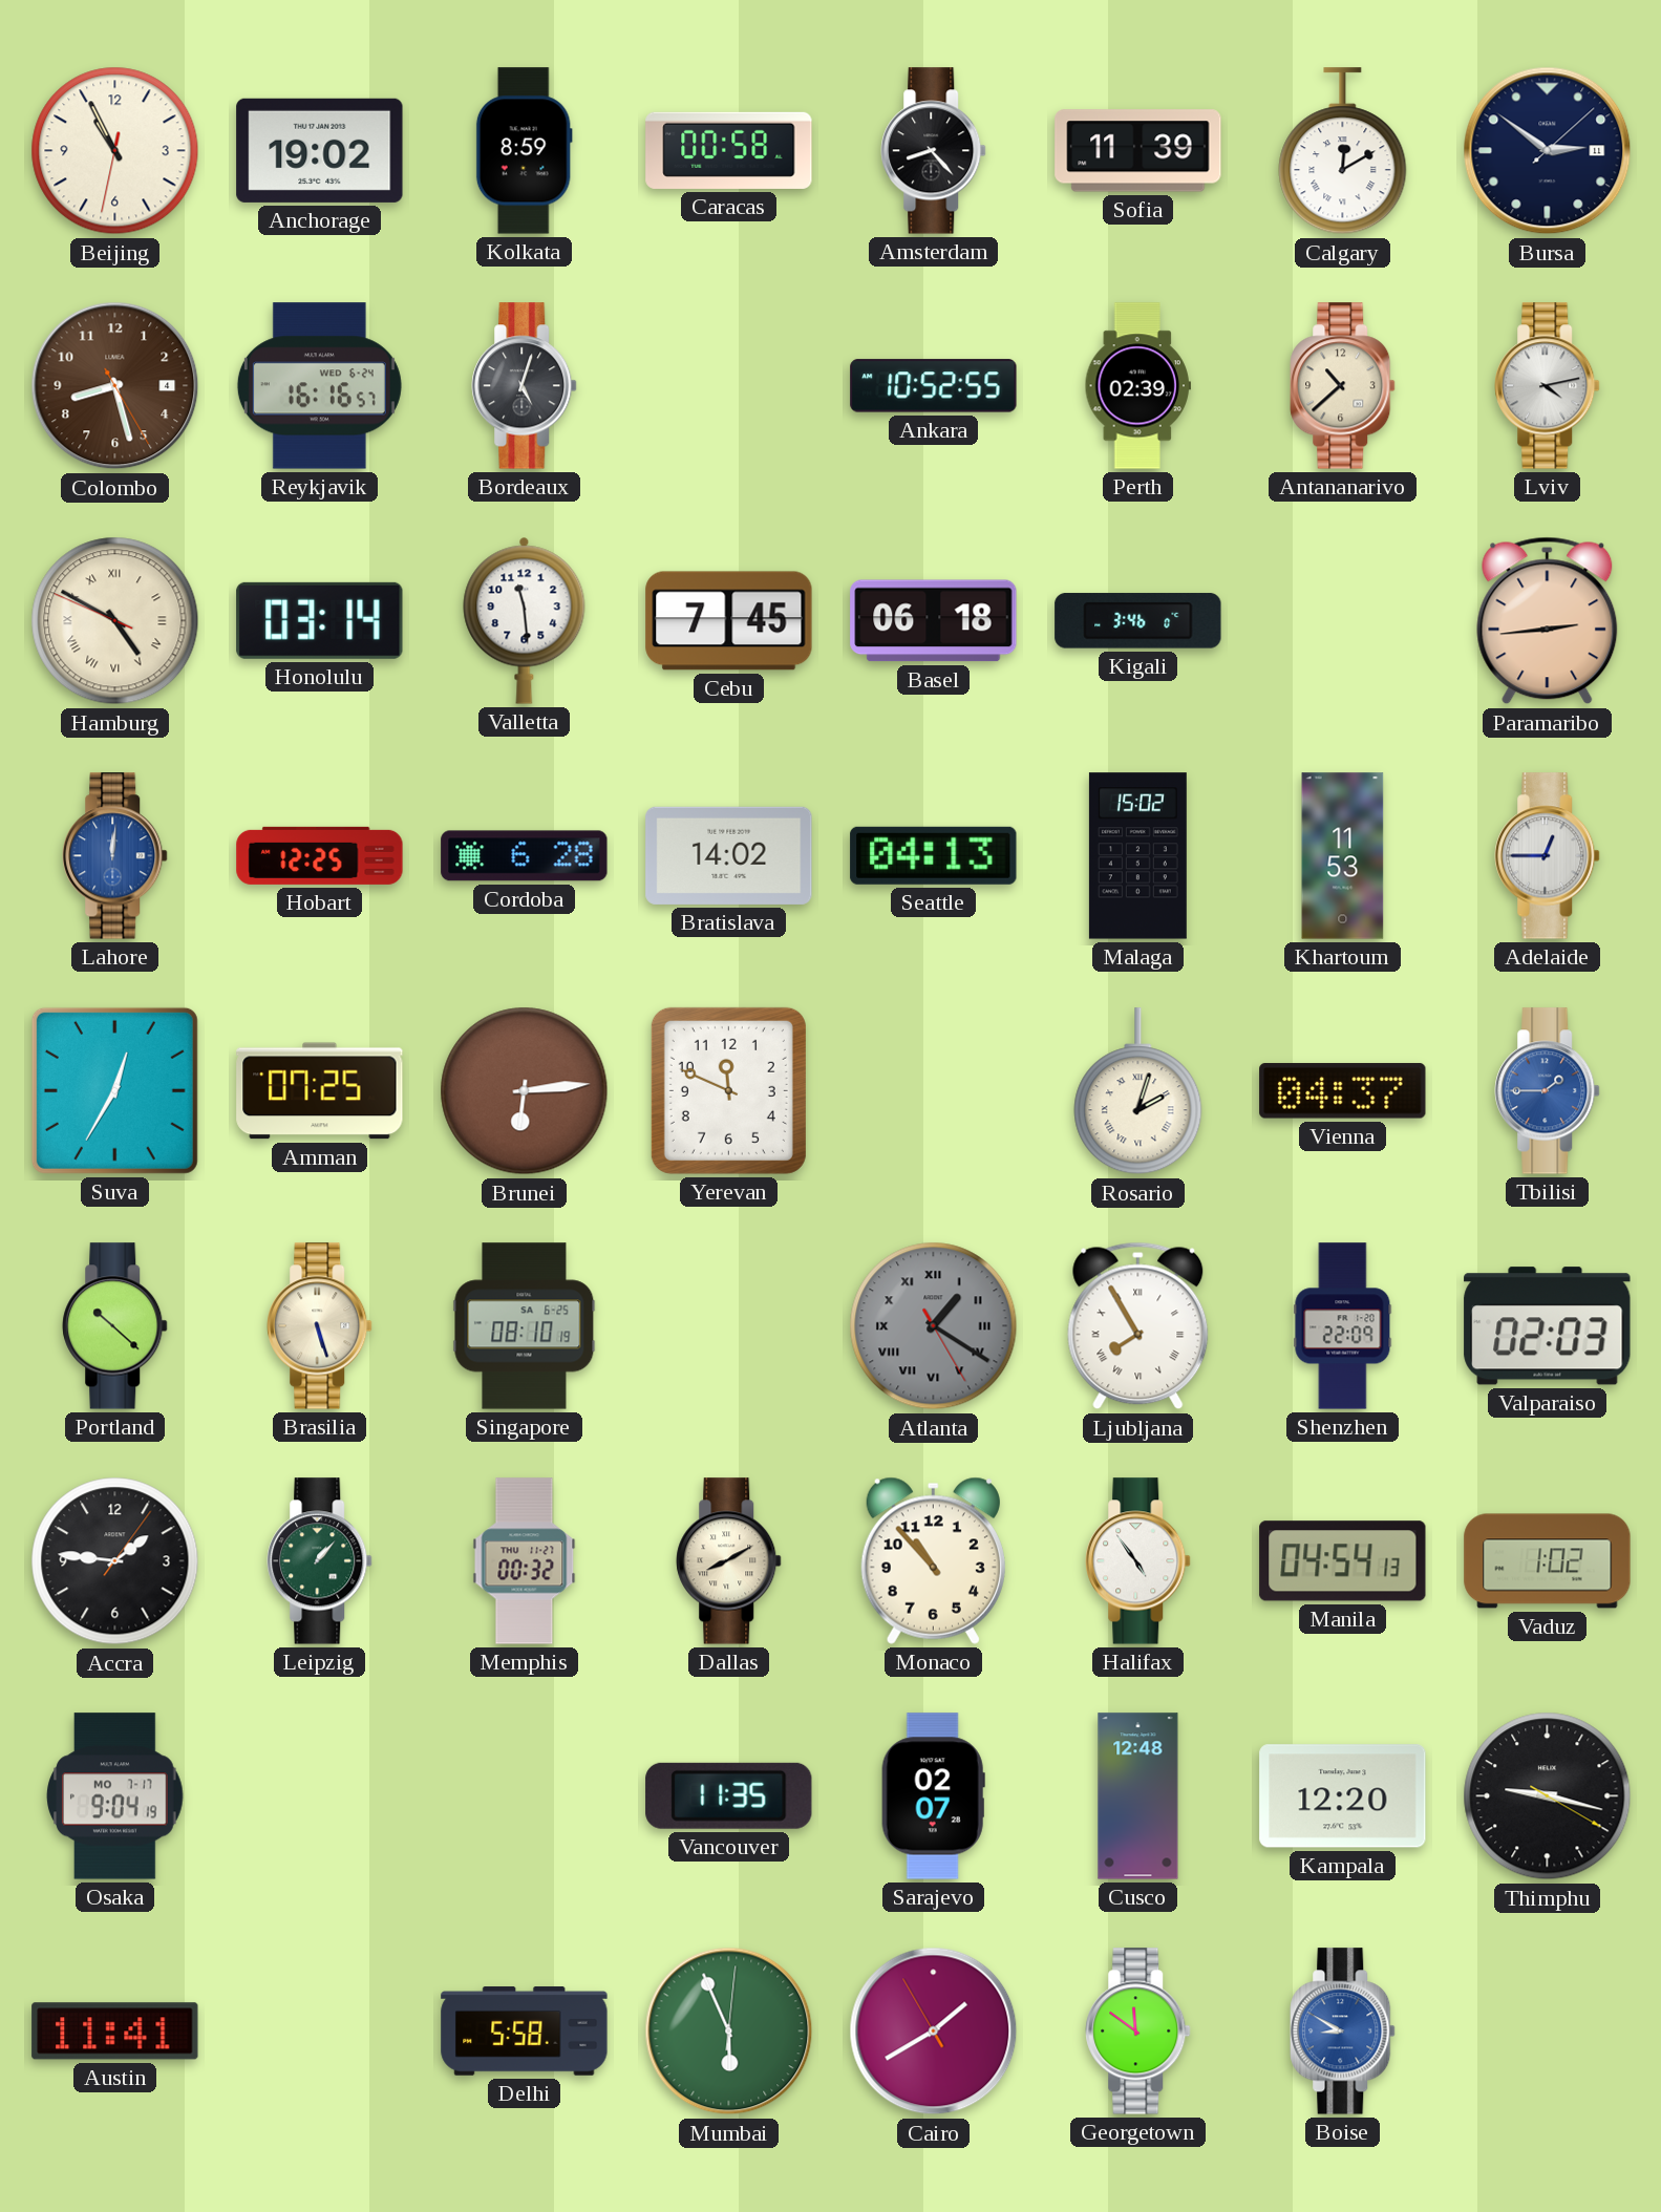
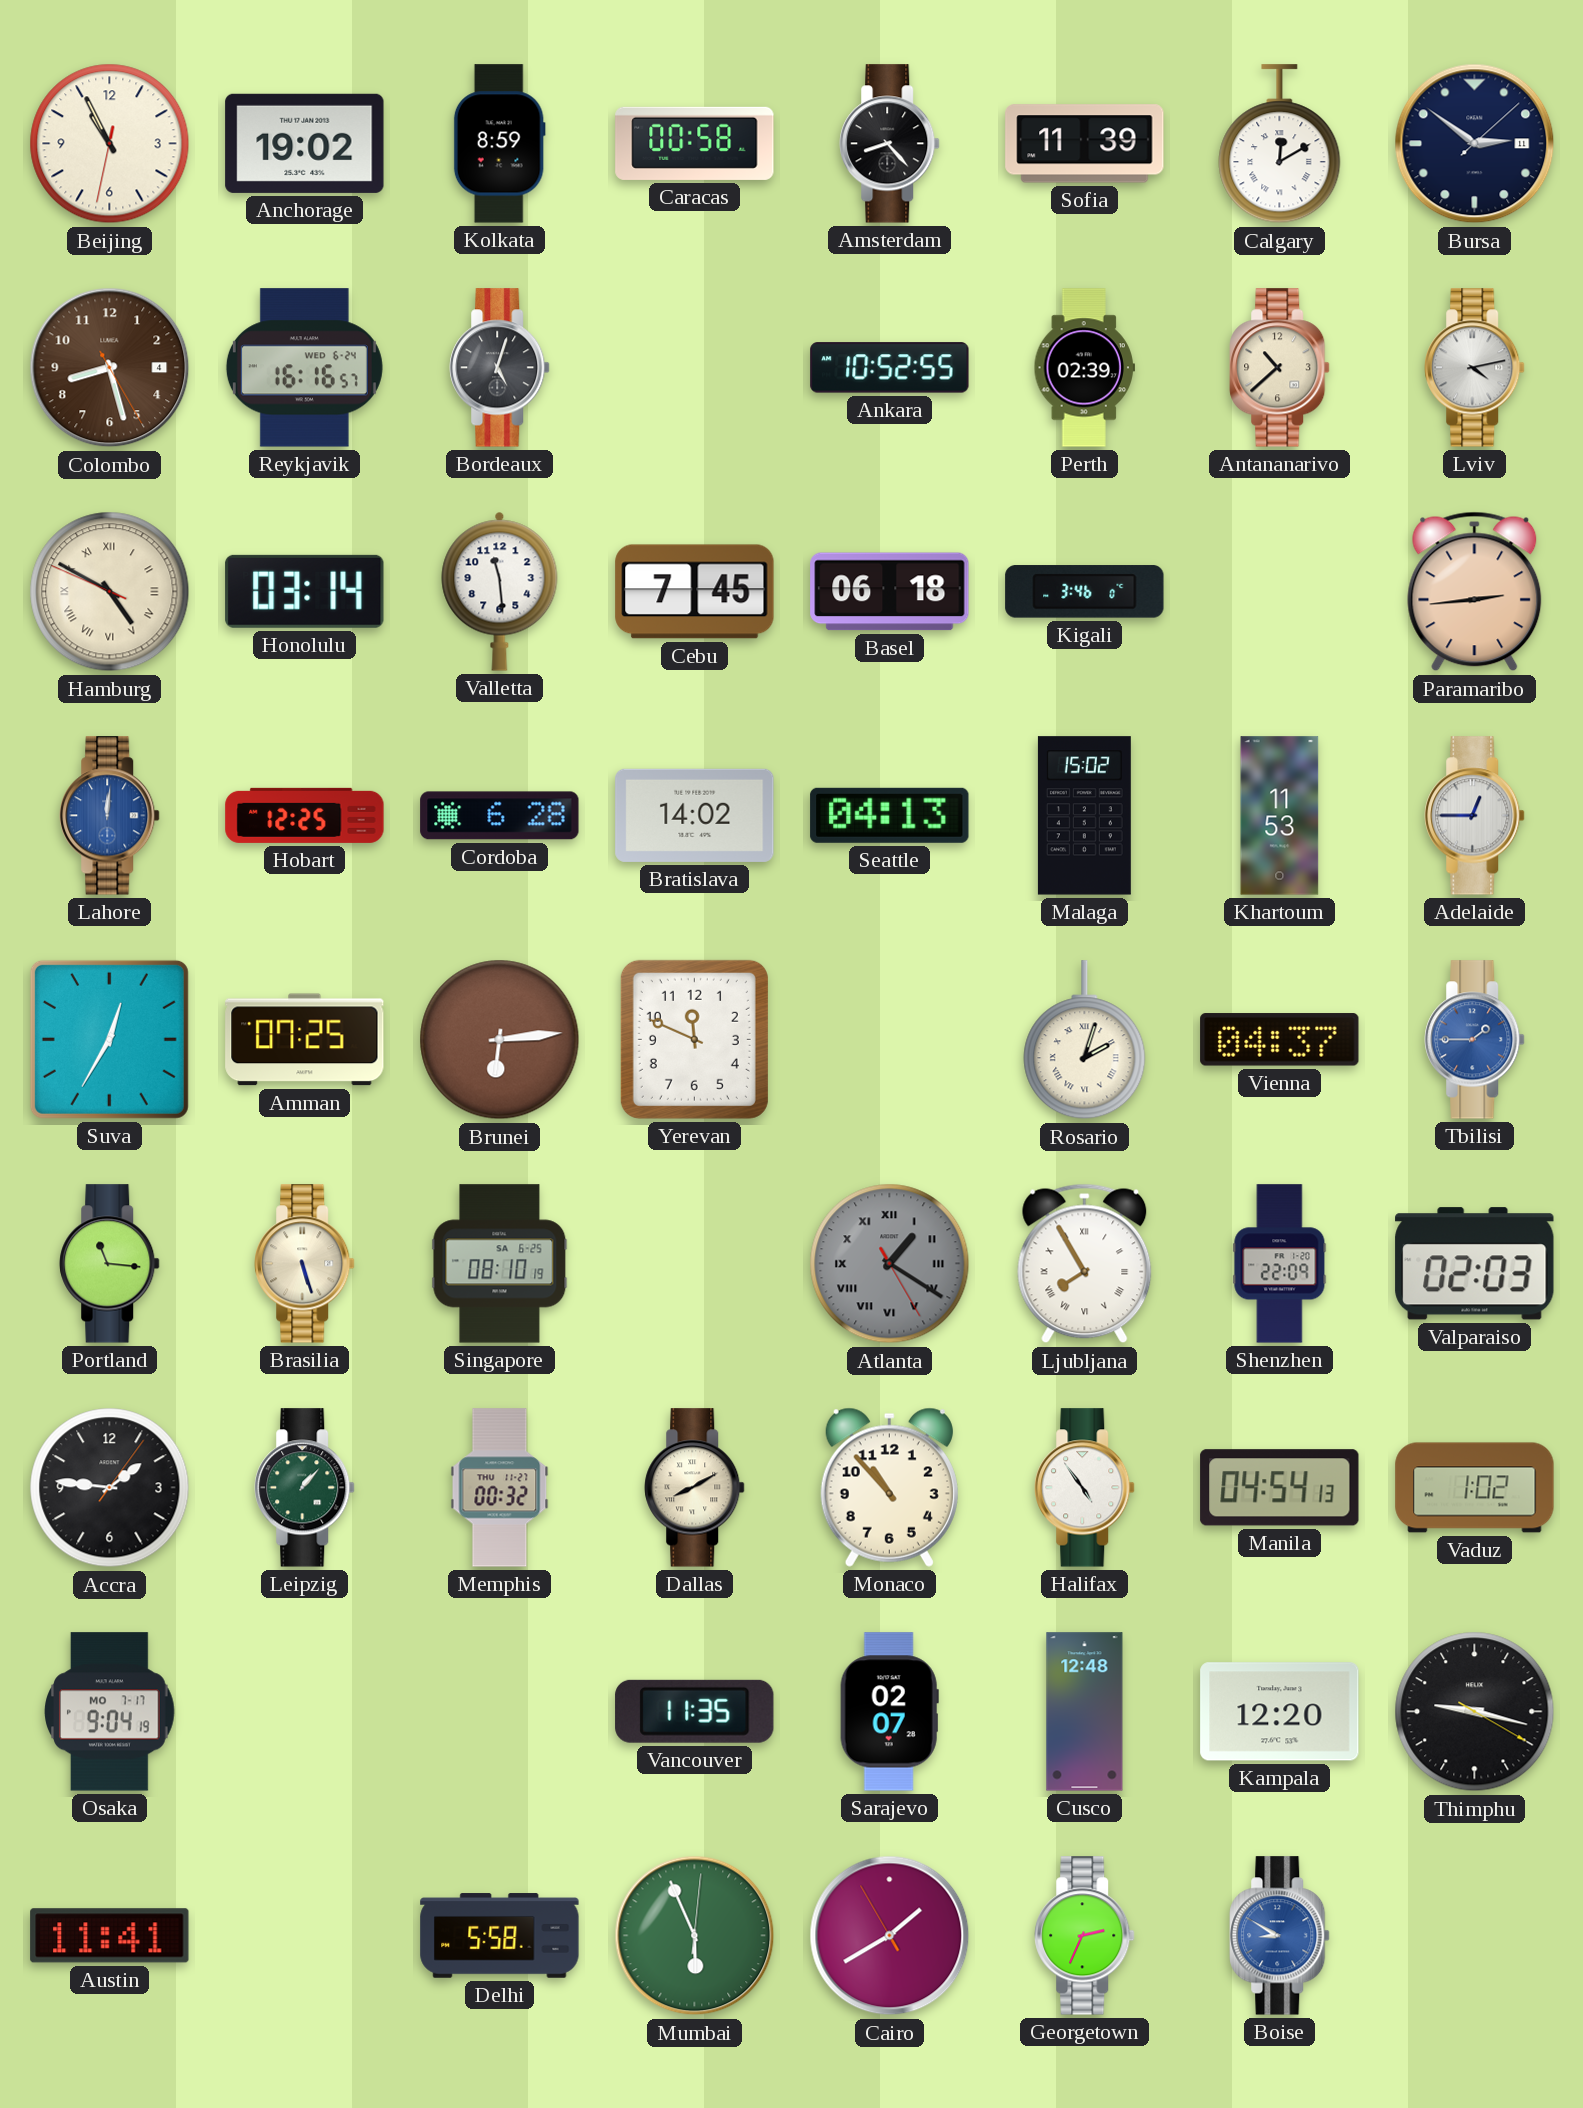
Portland: 10:22 -> 11:16 (110, 1264)
Georgetown: 11:51 -> 2:34 (1085, 1936)
